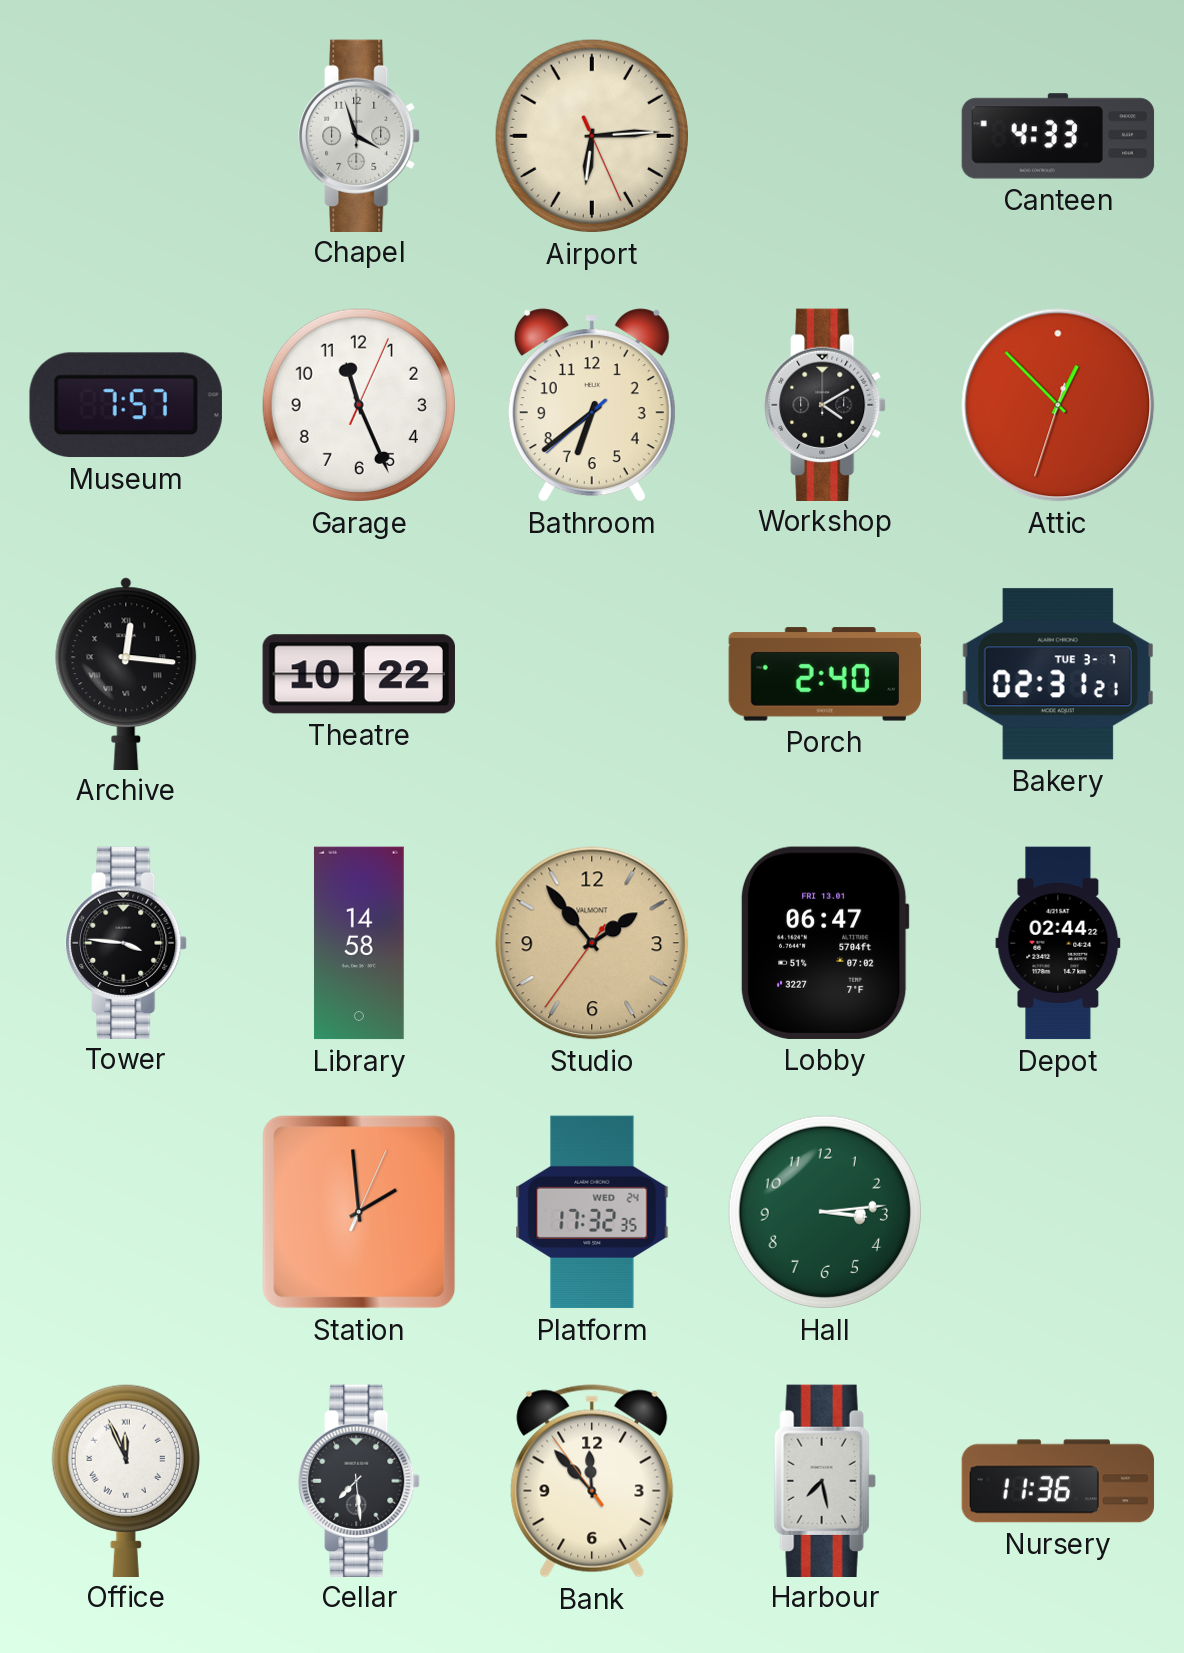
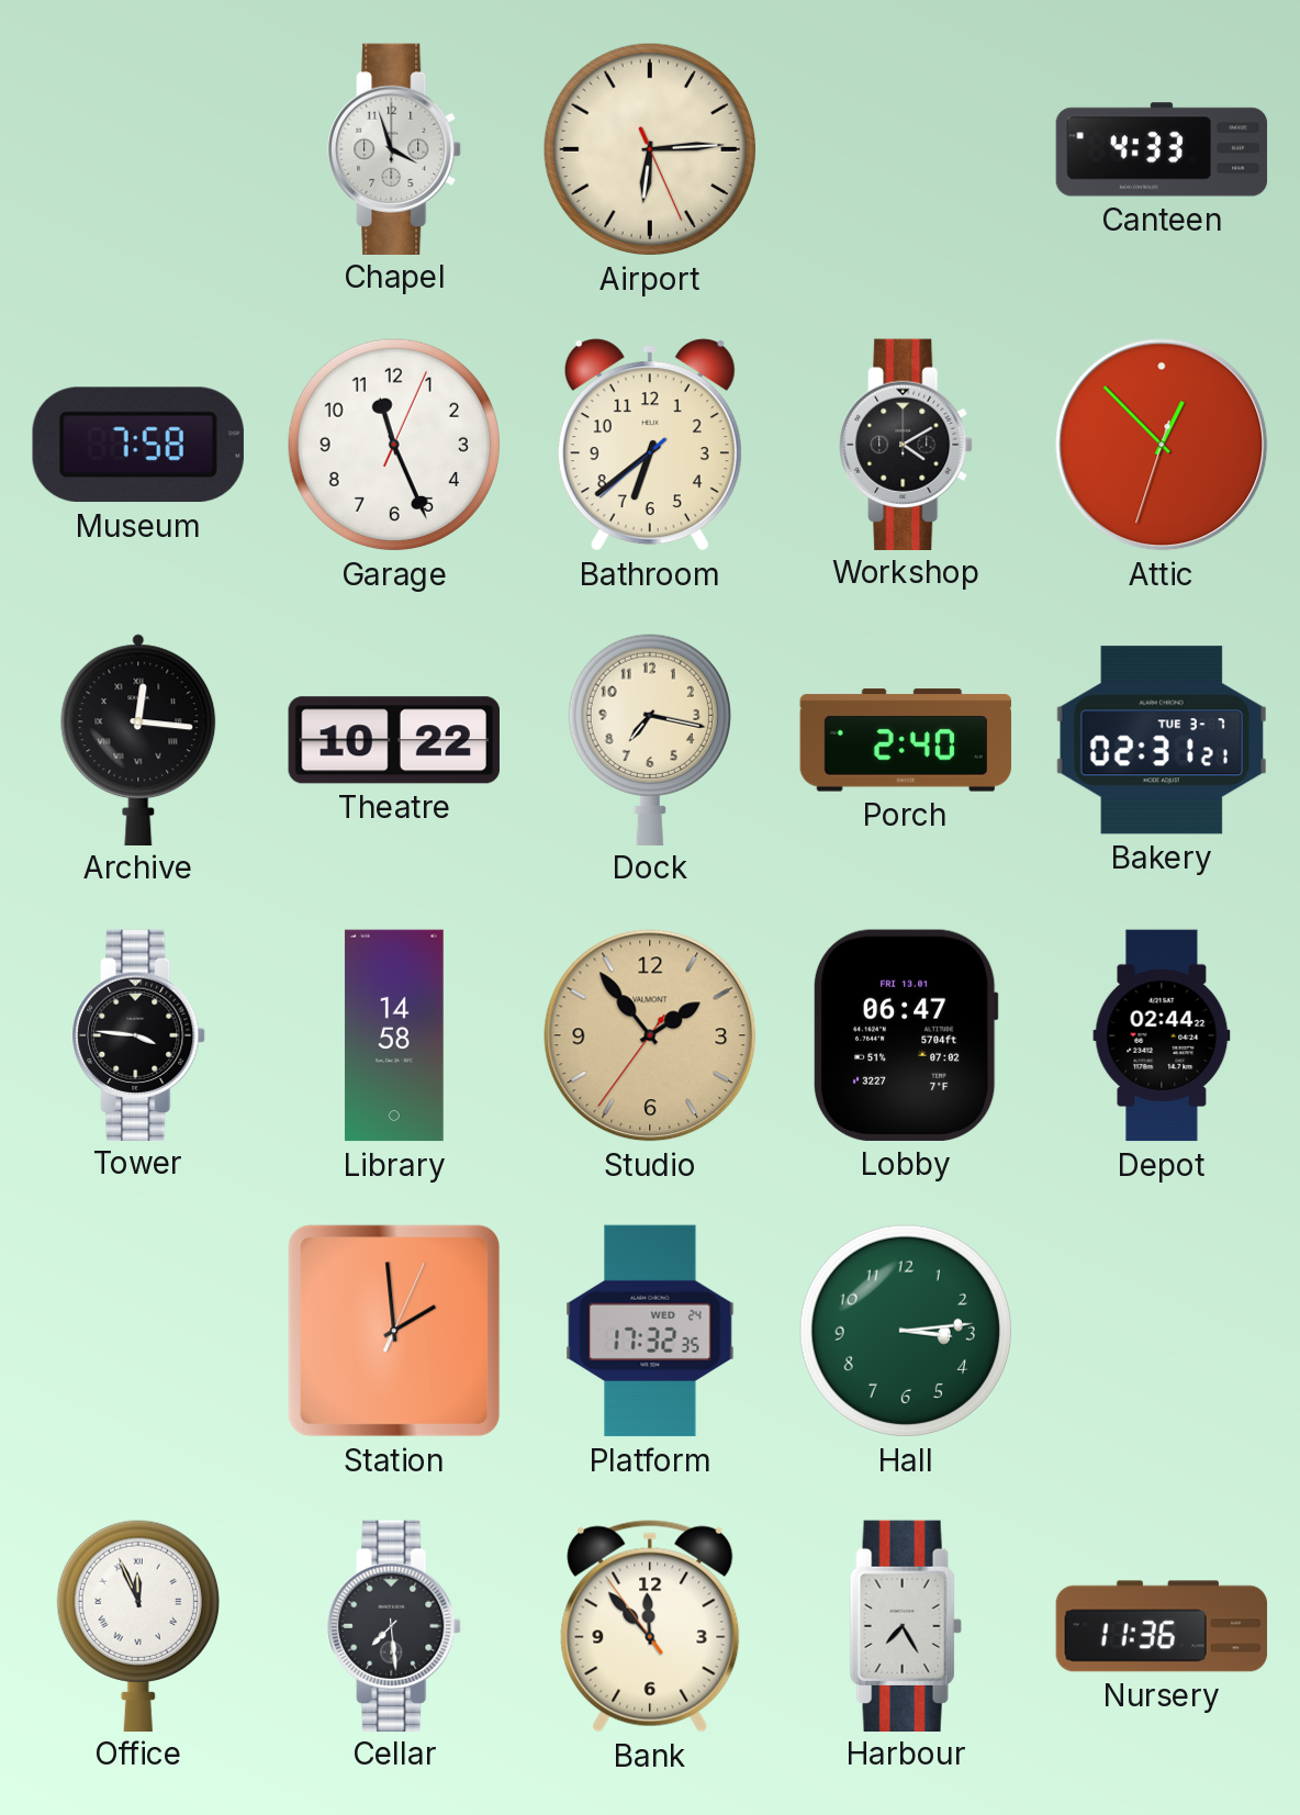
Museum: 7:57 -> 7:58 (138, 445)
Dock: none -> 7:17 (650, 739)
Harbour: 7:28 -> 7:25 (906, 1625)
